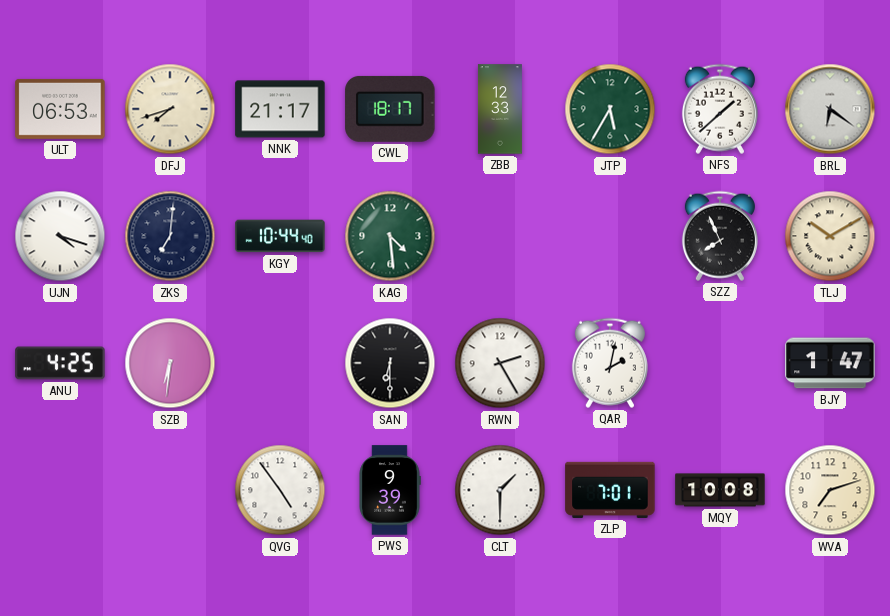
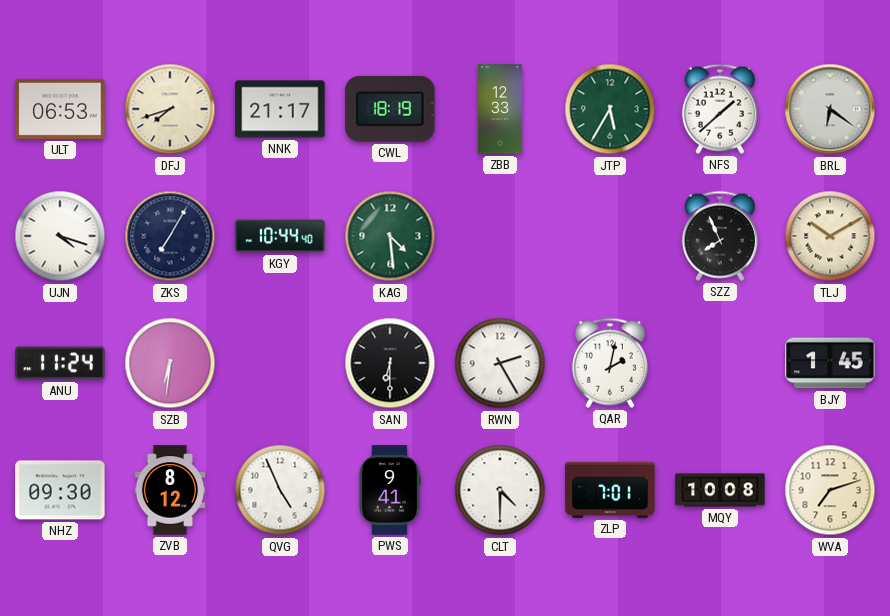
CWL: 18:17 -> 18:19 (390, 109)
ZKS: 7:01 -> 7:05 (170, 236)
ANU: 4:25 -> 11:24 (60, 363)
BJY: 1:47 -> 1:45 (830, 363)
NHZ: none -> 09:30 (60, 490)
ZVB: none -> 8:12 (169, 490)
QVG: 4:54 -> 4:56 (280, 490)
PWS: 9:39 -> 9:41 (390, 490)
CLT: 1:30 -> 4:30 (500, 490)
